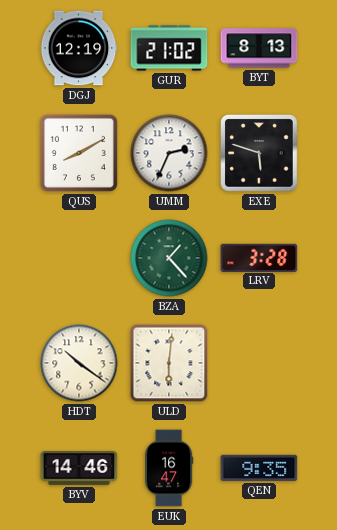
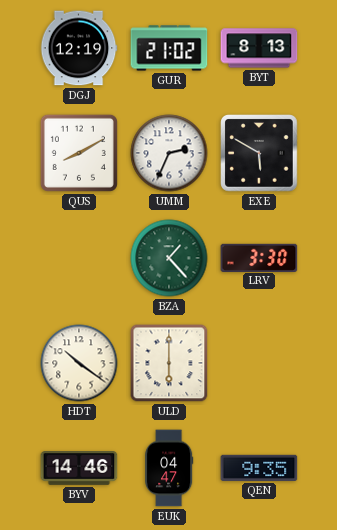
EXE: 5:48 -> 5:50 (259, 153)
LRV: 3:28 -> 3:30 (259, 257)
ULD: 6:01 -> 6:00 (169, 363)
EUK: 16:47 -> 04:47 (169, 468)
